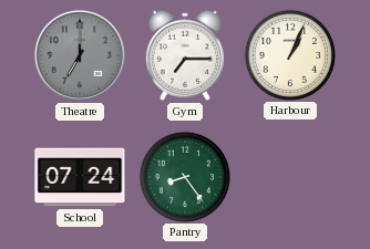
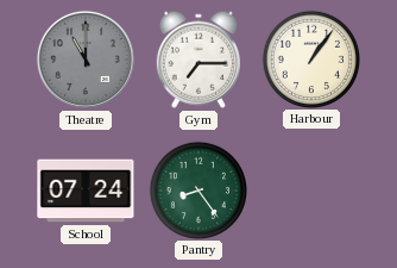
Theatre: 7:00 -> 11:00 (86, 60)
Harbour: 1:04 -> 1:06 (310, 58)
